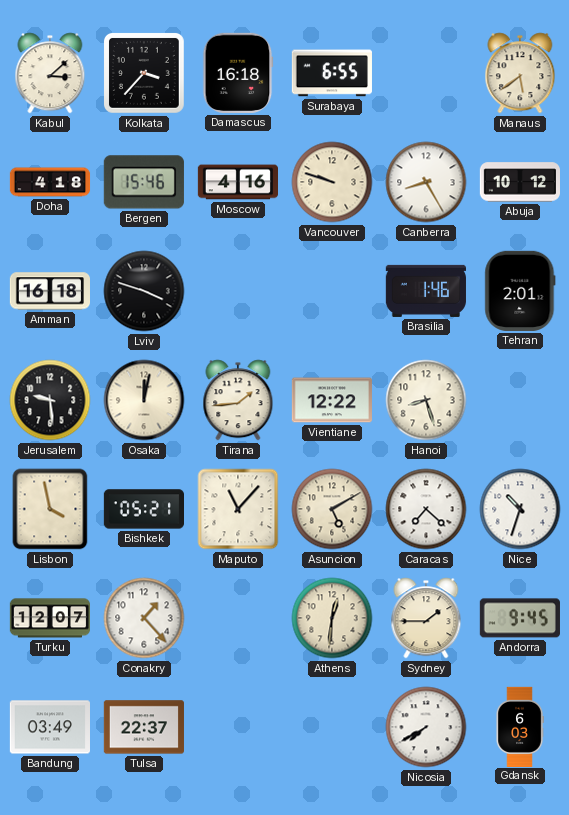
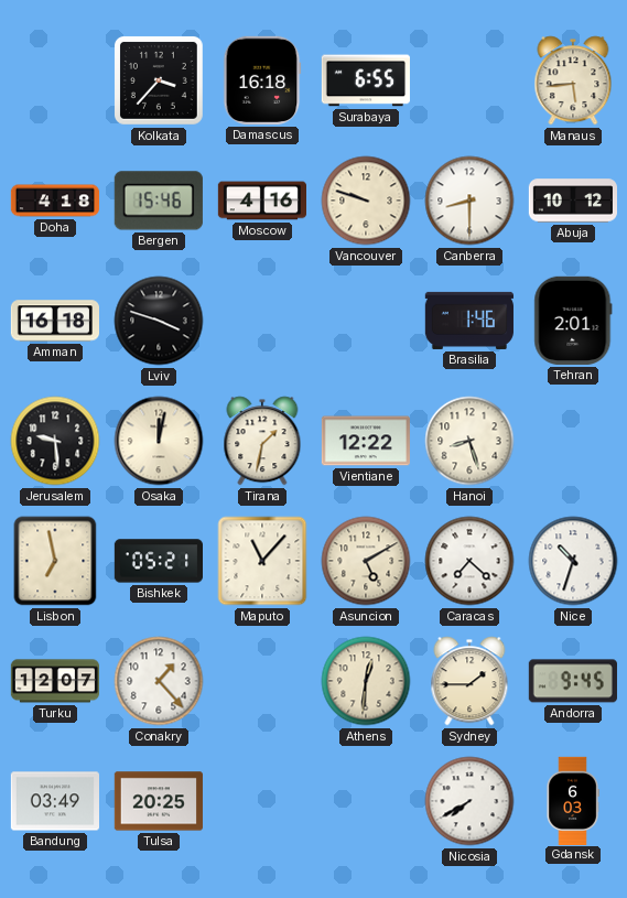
Kabul: 3:08 -> none (50, 73)
Manaus: 5:39 -> 5:44 (573, 80)
Canberra: 8:25 -> 8:30 (469, 201)
Tirana: 1:44 -> 1:32 (262, 441)
Lisbon: 3:58 -> 6:58 (55, 561)
Tulsa: 22:37 -> 20:25 (158, 801)
